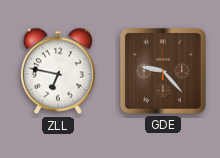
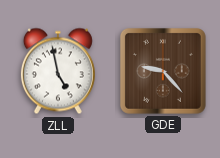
ZLL: 6:47 -> 4:58 (58, 71)
